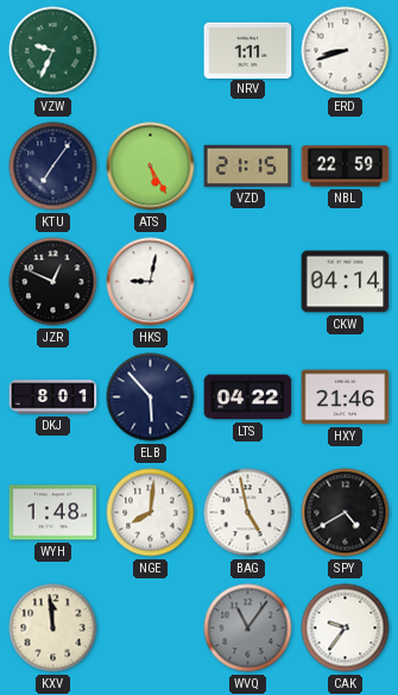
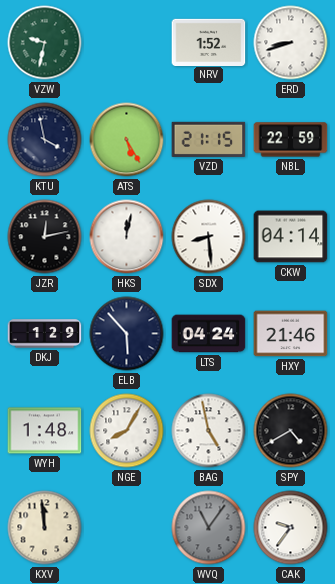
VZW: 9:34 -> 9:32 (45, 43)
NRV: 1:11 -> 1:52 (209, 42)
KTU: 7:06 -> 3:58 (45, 140)
JZR: 12:49 -> 12:13 (45, 237)
HKS: 9:02 -> 12:02 (127, 237)
SDX: none -> 8:29 (209, 237)
DKJ: 8:01 -> 1:29 (45, 334)
LTS: 04:22 -> 04:24 (209, 334)
NGE: 8:01 -> 8:05 (127, 431)
